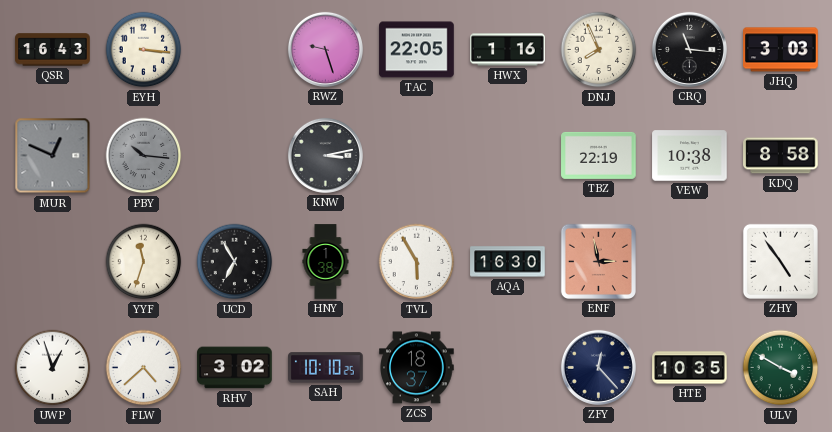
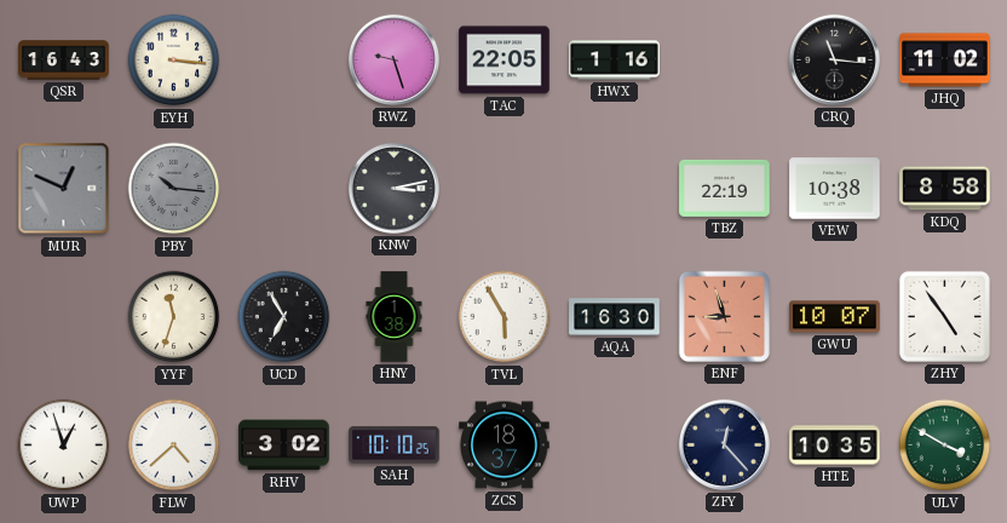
DNJ: 7:56 -> none (599, 50)
JHQ: 3:03 -> 11:02 (945, 61)
ENF: 2:58 -> 8:57 (724, 316)
GWU: none -> 10:07 (835, 317)
